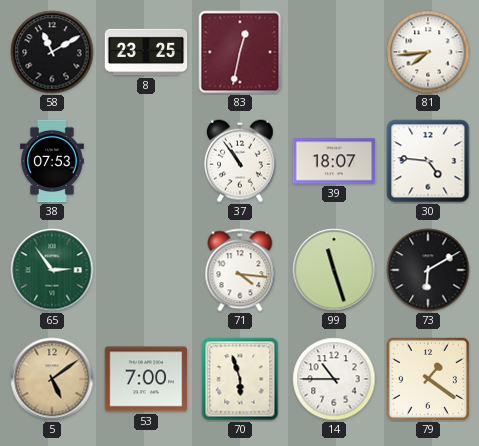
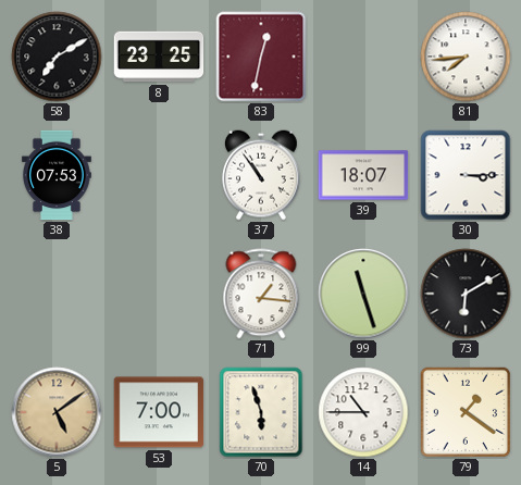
58: 11:10 -> 7:10 (57, 57)
30: 4:46 -> 3:15 (466, 175)
65: 2:54 -> none (52, 270)
71: 4:16 -> 1:16 (261, 294)
